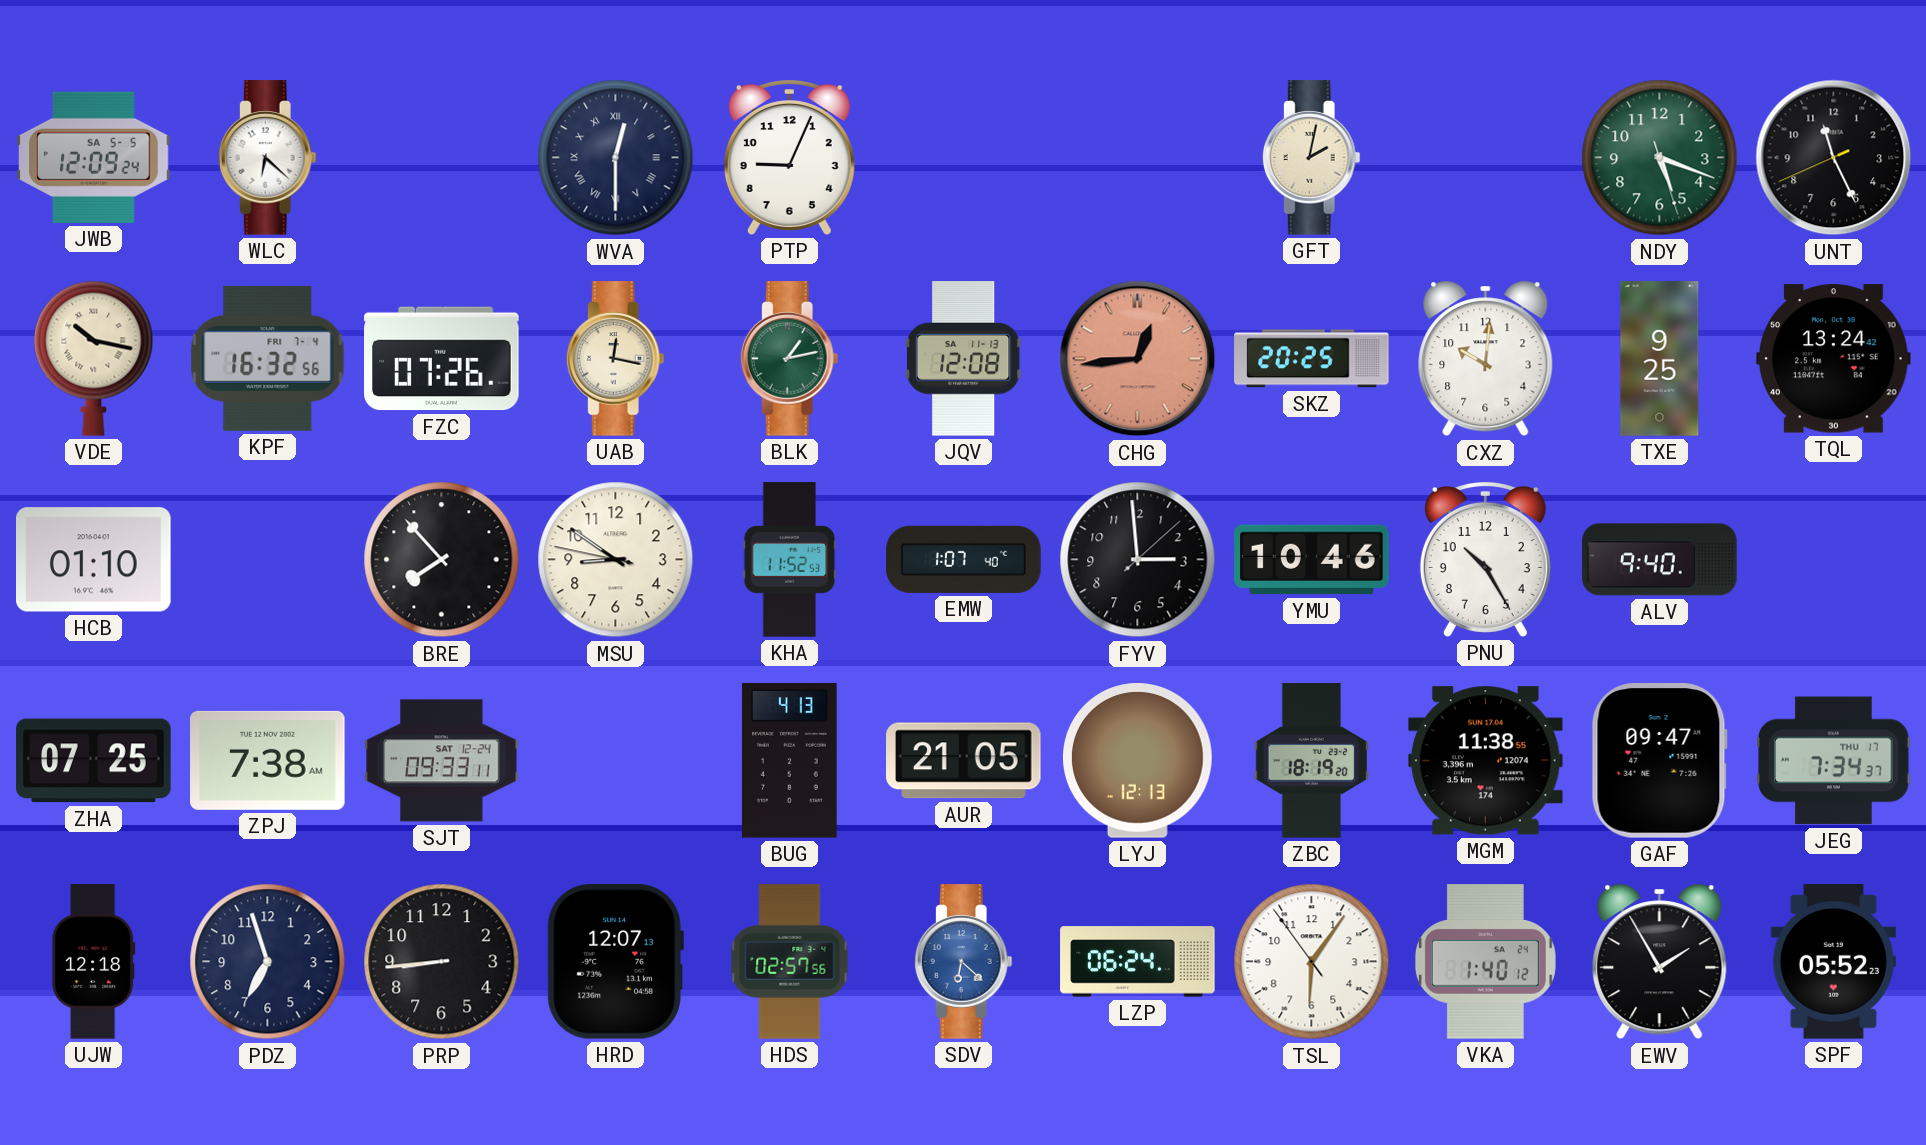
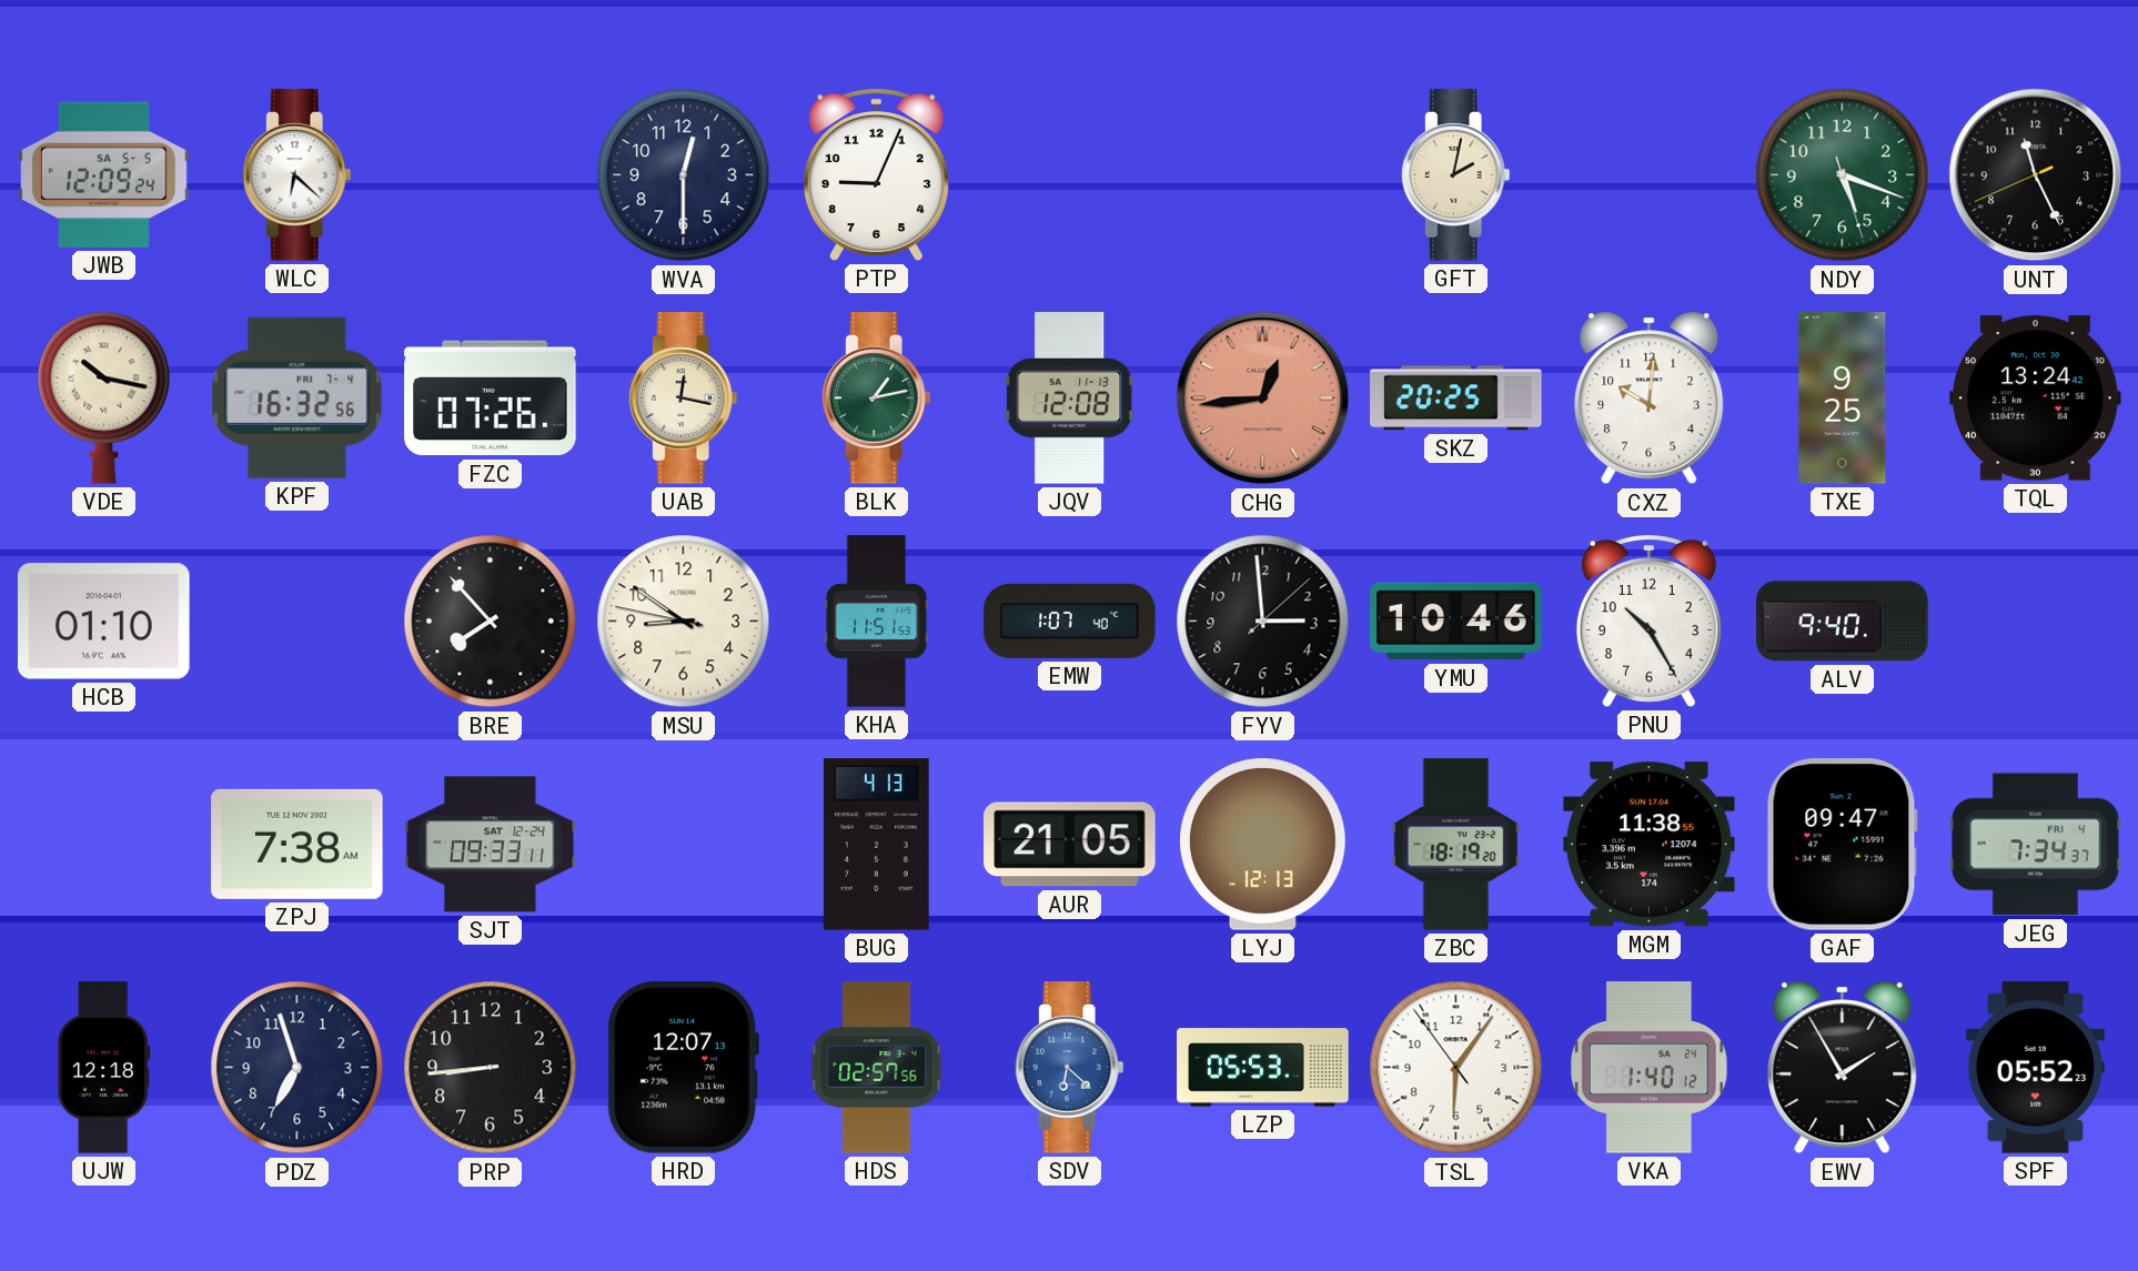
WVA numerals: Roman -> Arabic (684, 175)
KHA: 11:52 -> 11:51 (877, 622)
ZHA: 07:25 -> none (94, 761)
JEG date: THU 17 -> FRI 4 (2036, 845)
LZP: 06:24 -> 05:53 (1263, 1068)
